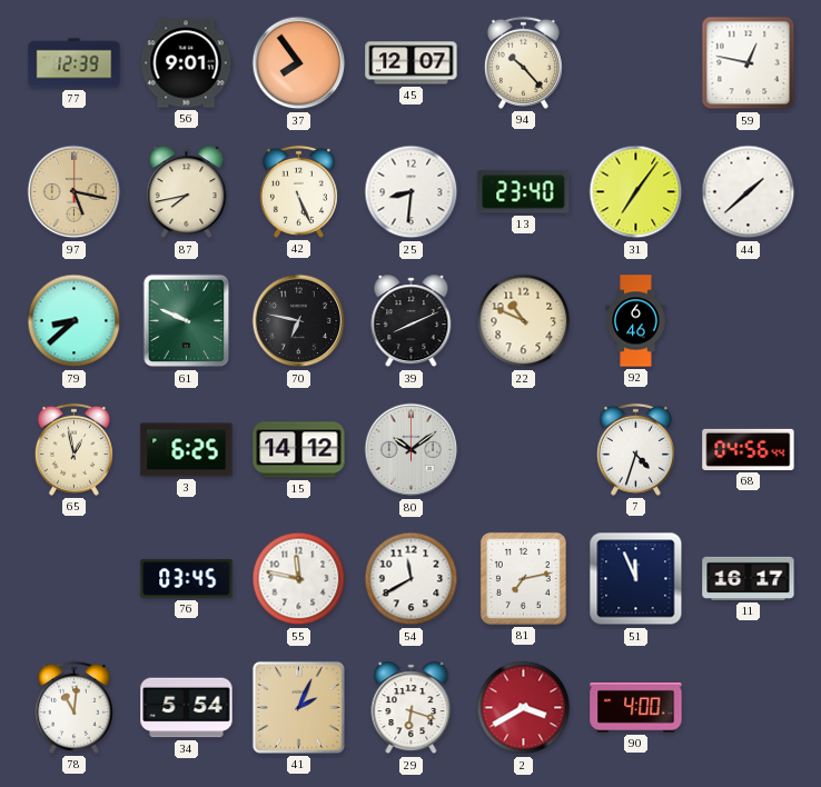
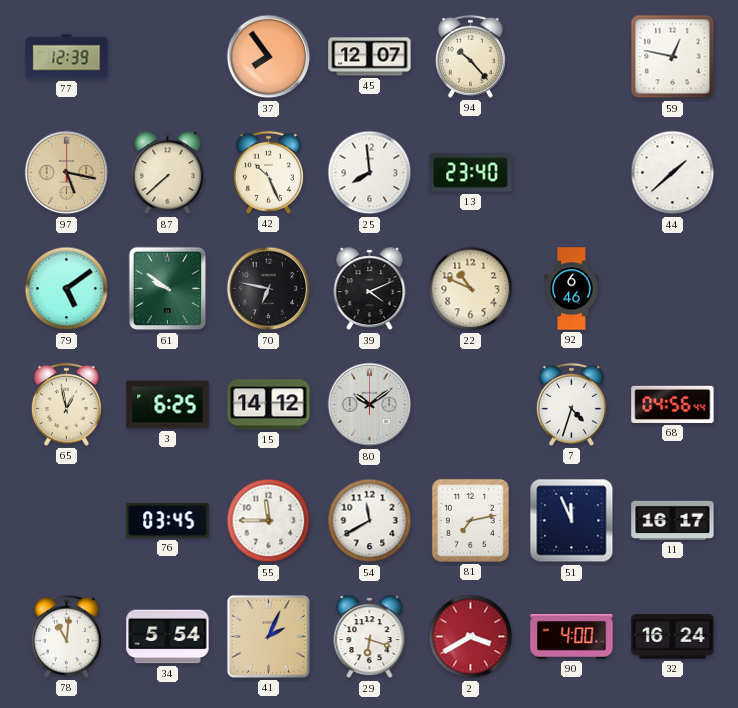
56: 9:01 -> none (186, 63)
87: 7:43 -> 7:38 (168, 173)
42: 5:26 -> 10:26 (268, 172)
25: 8:31 -> 7:59 (370, 173)
31: 7:06 -> none (636, 192)
79: 8:38 -> 5:09 (67, 289)
61: 9:49 -> 9:51 (168, 289)
39: 8:11 -> 4:11 (370, 289)
55: 11:47 -> 11:45 (269, 521)
32: none -> 16:24 (673, 637)
